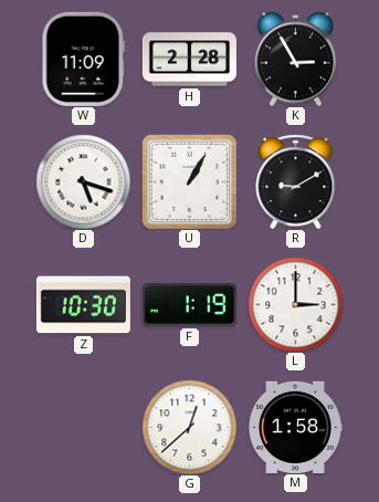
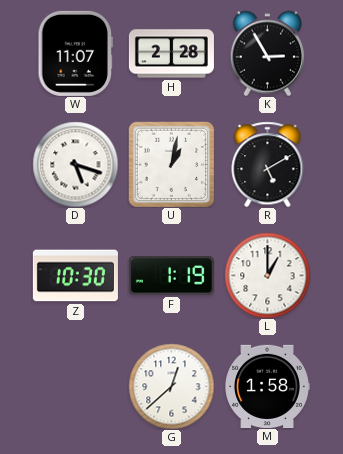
W: 11:09 -> 11:07 (75, 53)
U: 1:05 -> 1:02 (171, 164)
R: 9:10 -> 5:10 (268, 164)
L: 3:00 -> 1:00 (267, 275)
